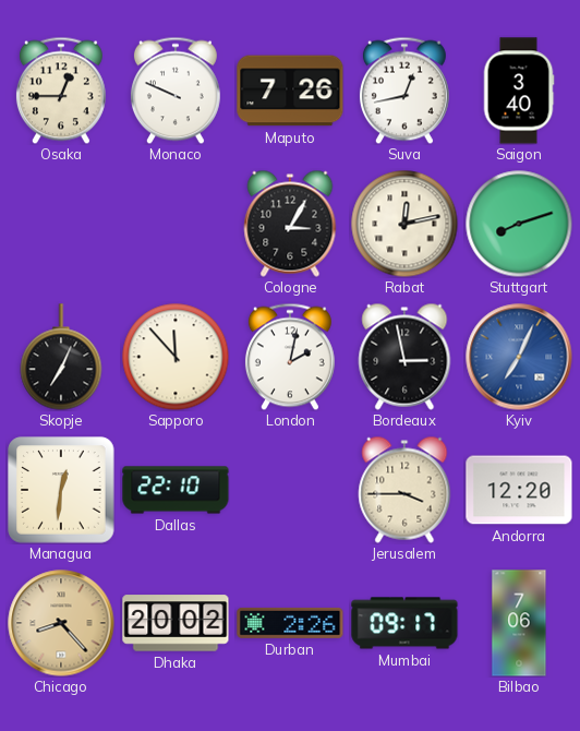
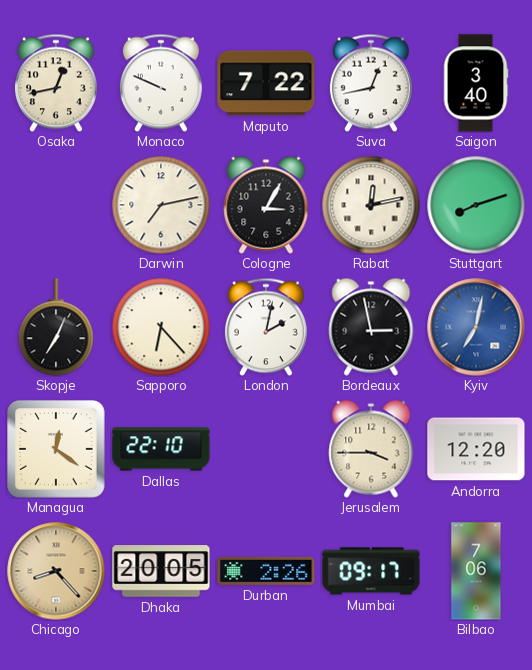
Osaka: 12:45 -> 12:43 (56, 83)
Maputo: 7:26 -> 7:22 (266, 83)
Darwin: none -> 7:13 (161, 205)
Sapporo: 11:53 -> 6:23 (161, 327)
Kyiv: 7:04 -> 7:02 (476, 327)
Managua: 12:31 -> 12:21 (56, 449)
Dhaka: 20:02 -> 20:05 (161, 571)
